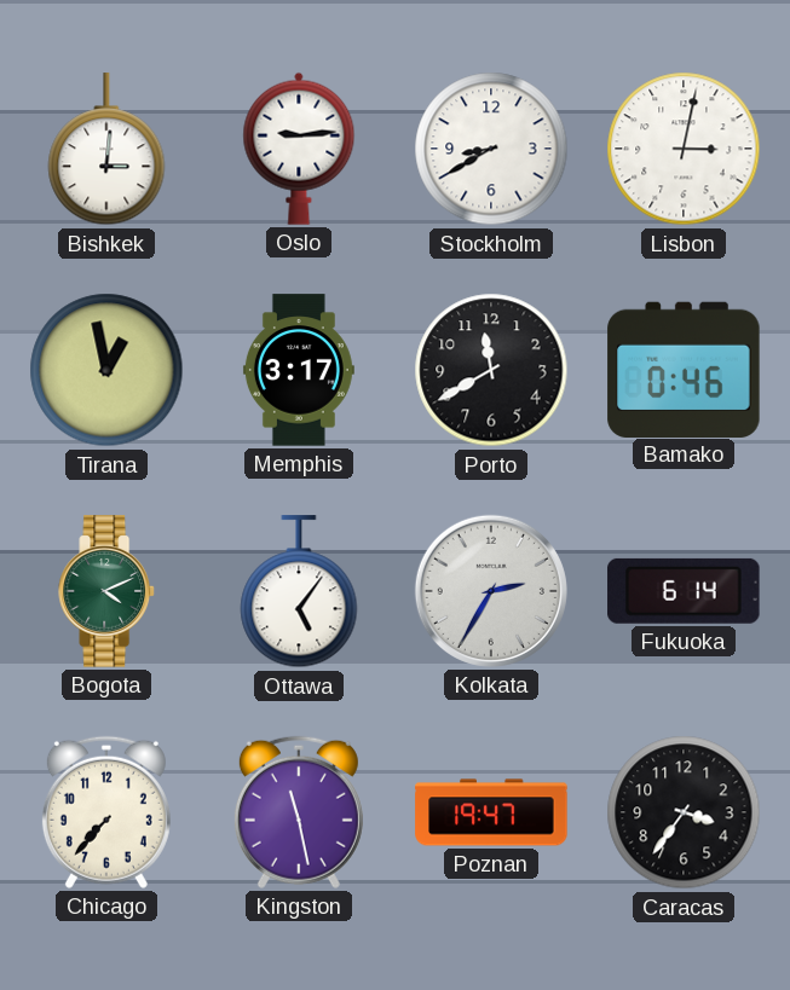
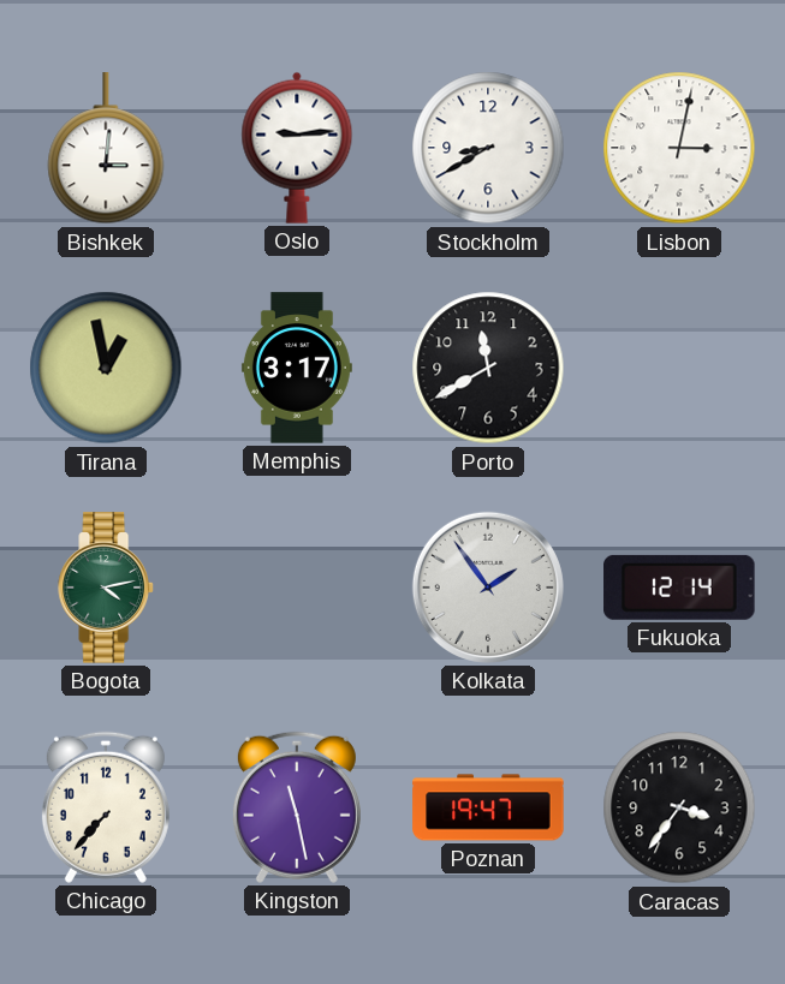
Bamako: 0:46 -> none (684, 369)
Bogota: 4:11 -> 4:13 (106, 588)
Ottawa: 5:06 -> none (299, 592)
Kolkata: 2:35 -> 1:54 (488, 588)
Fukuoka: 6:14 -> 12:14 (679, 588)
